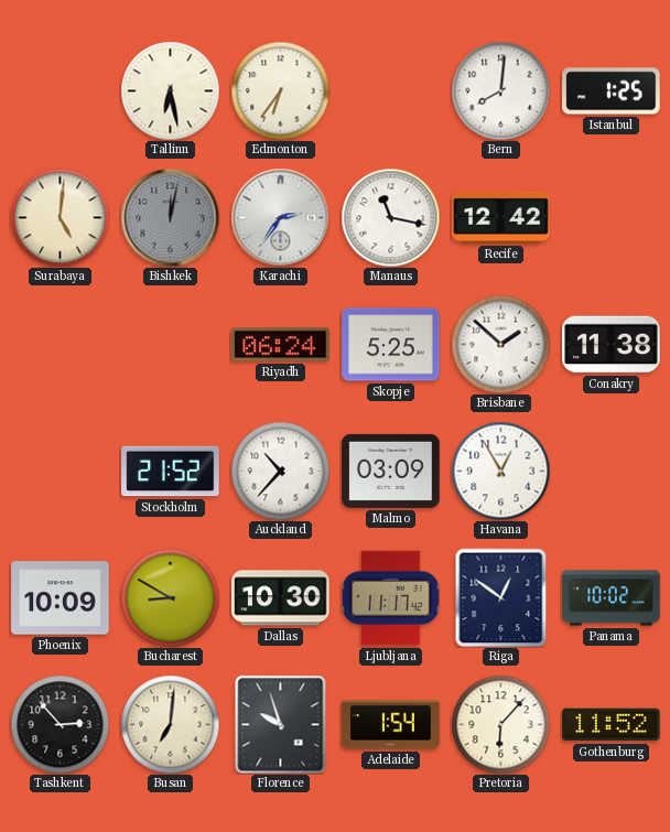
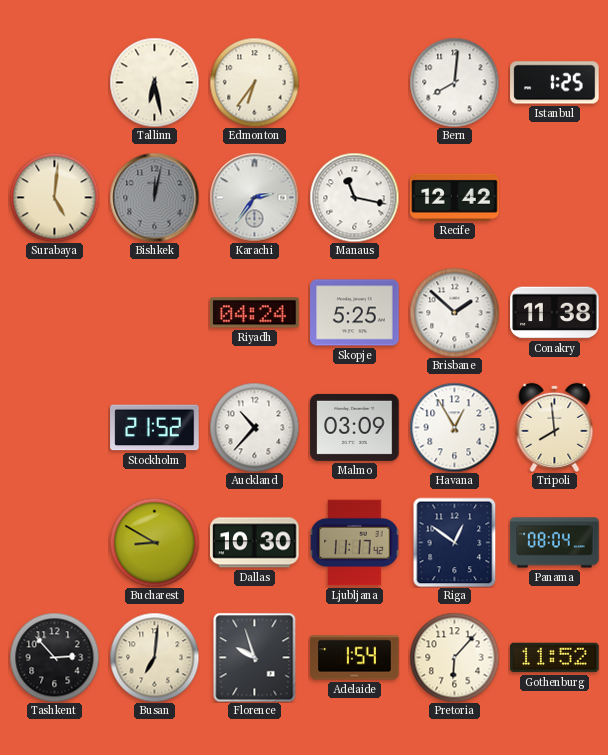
Riyadh: 06:24 -> 04:24 (255, 313)
Tripoli: none -> 7:59 (555, 427)
Phoenix: 10:09 -> none (61, 598)
Panama: 10:02 -> 08:04 (555, 543)
